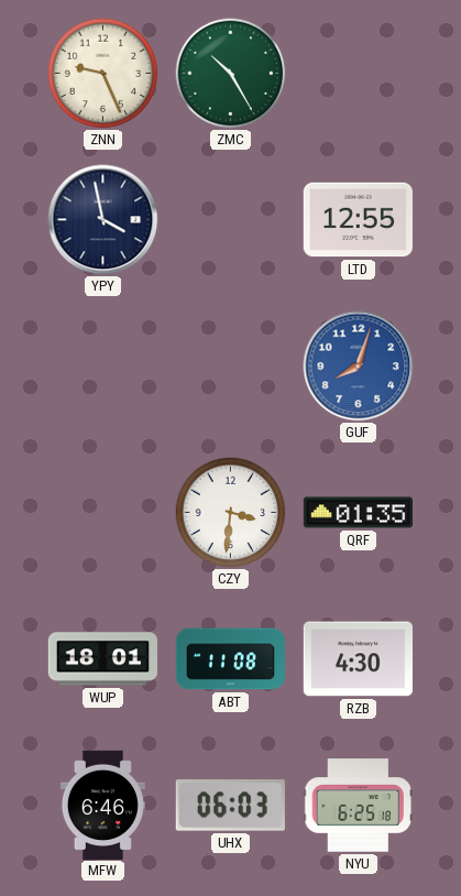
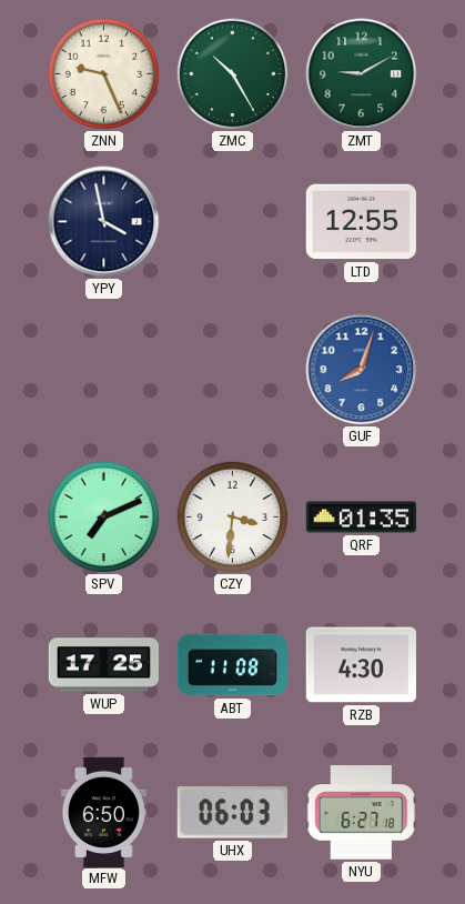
ZMT: none -> 9:10 (362, 74)
SPV: none -> 7:11 (104, 518)
WUP: 18:01 -> 17:25 (103, 665)
MFW: 6:46 -> 6:50 (103, 812)
NYU: 6:25 -> 6:27 (361, 813)
